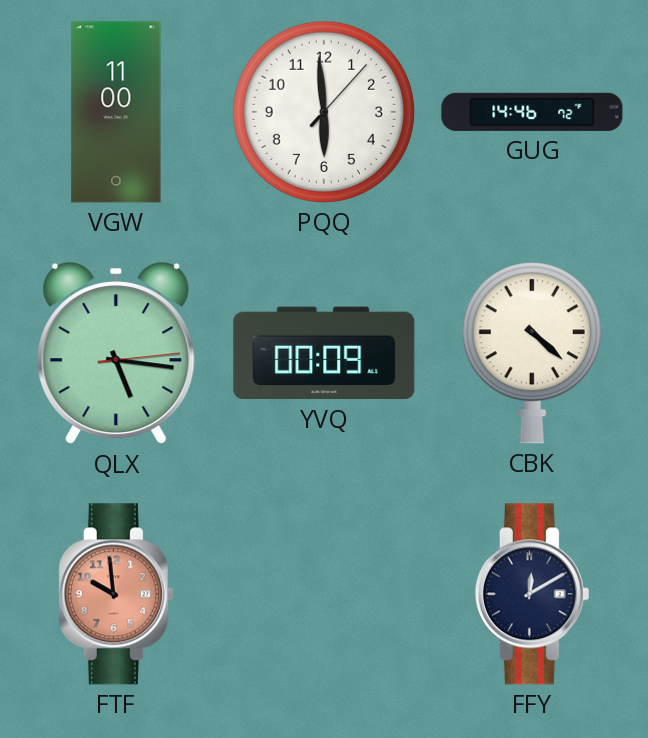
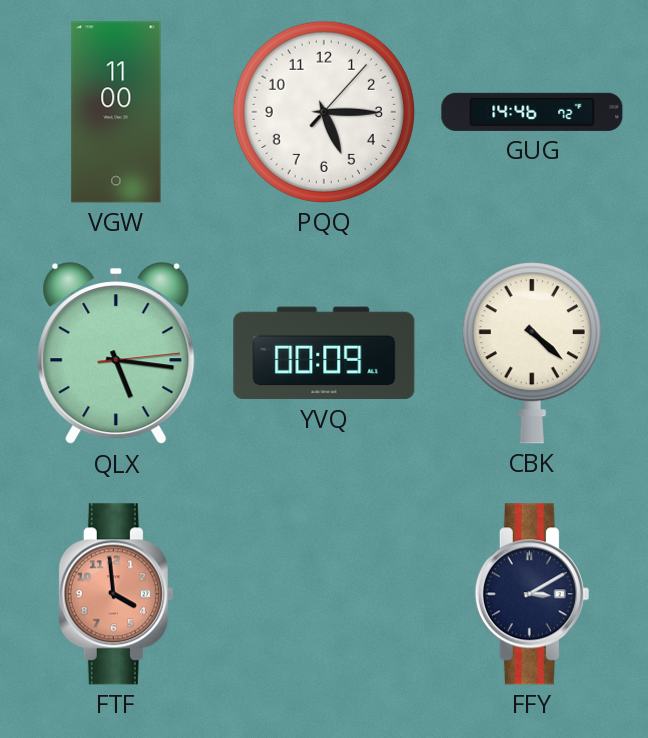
PQQ: 5:59 -> 5:15 (324, 112)
FTF: 9:59 -> 3:59 (116, 594)
FFY: 12:10 -> 3:10 (532, 594)
